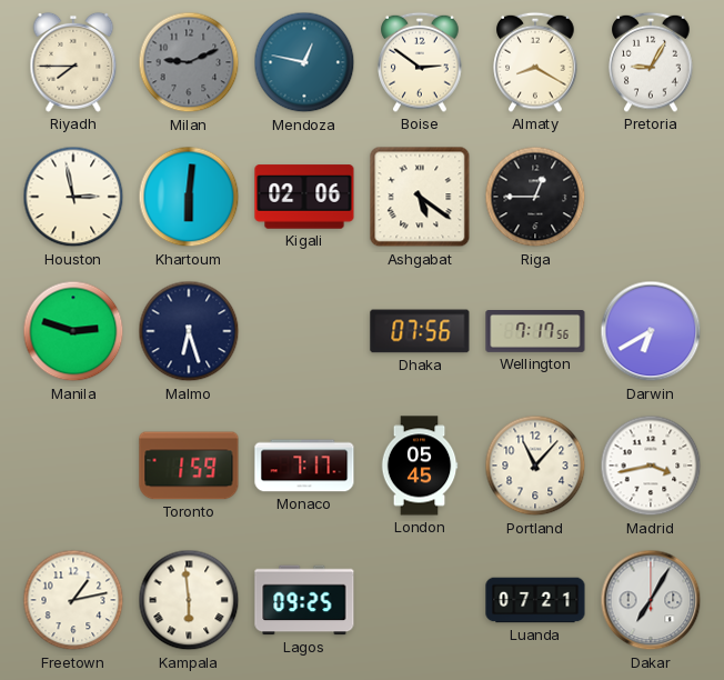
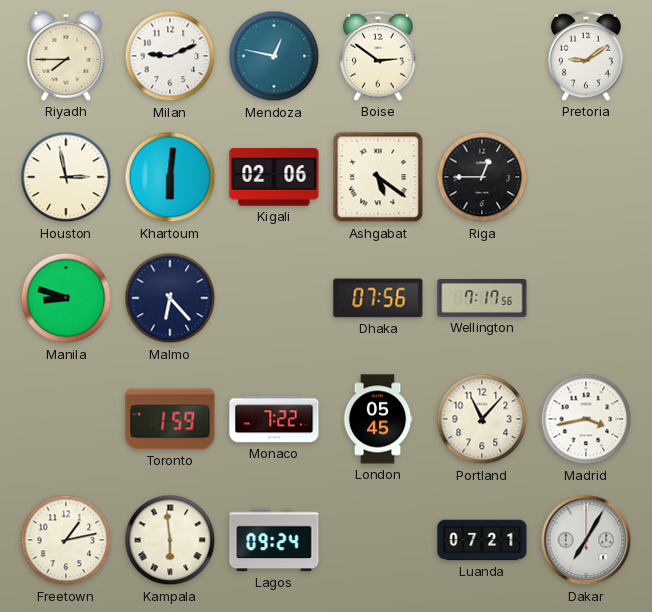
Milan dial: grey -> white (170, 56)
Almaty: 8:20 -> none (535, 62)
Pretoria: 9:05 -> 9:09 (586, 56)
Manila: 2:48 -> 8:48 (66, 298)
Malmo: 6:27 -> 6:23 (170, 298)
Darwin: 6:40 -> none (651, 331)
Monaco: 7:17 -> 7:22 (274, 419)
Lagos: 09:25 -> 09:24 (274, 540)
